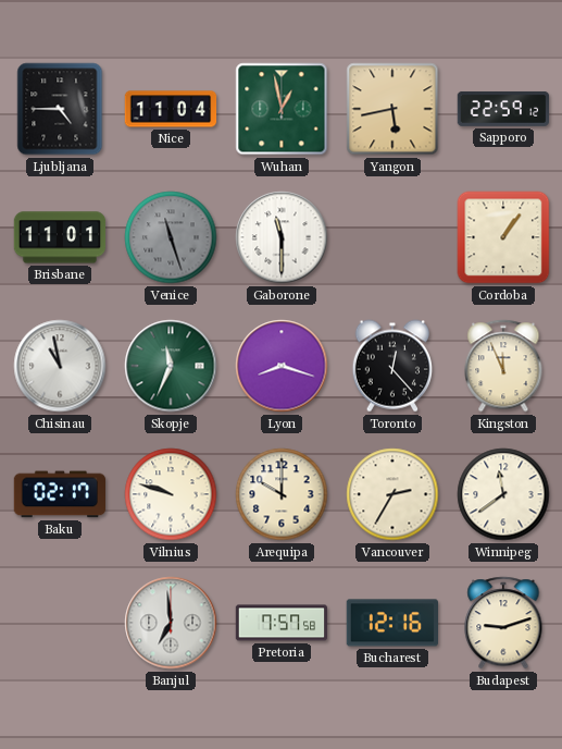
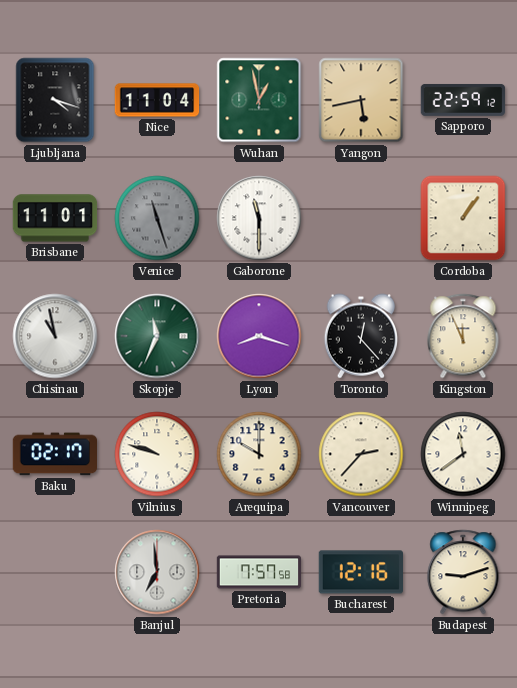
Ljubljana: 4:45 -> 4:18 (55, 100)
Vancouver: 2:35 -> 2:37 (361, 454)
